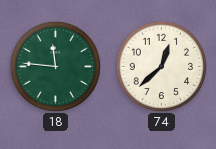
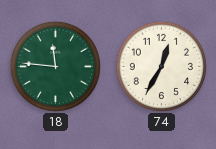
74: 12:38 -> 12:35 (161, 66)
